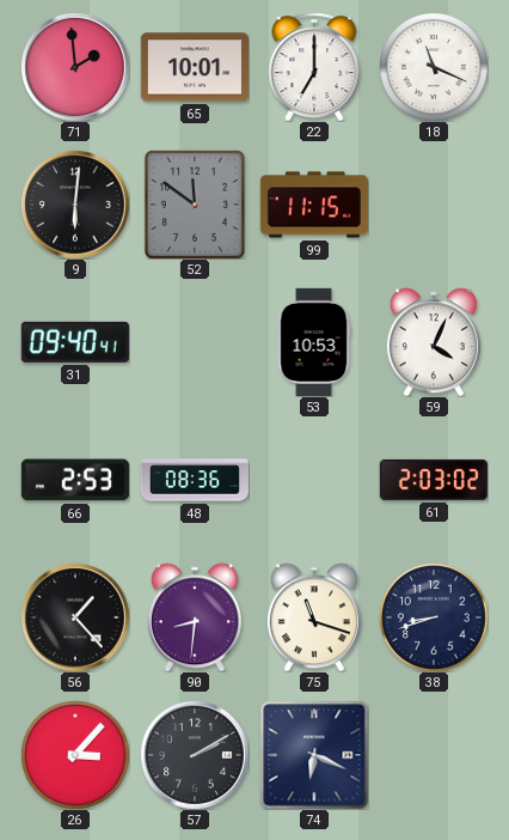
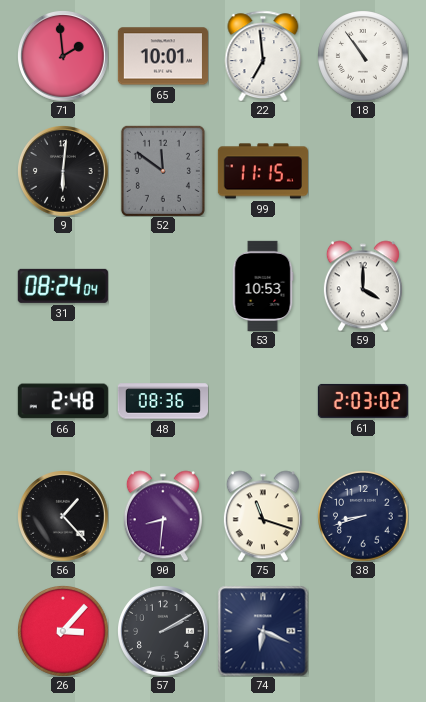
22: 7:00 -> 6:59 (263, 56)
18: 11:19 -> 10:54 (363, 56)
31: 09:40 -> 08:24 (63, 286)
59: 4:04 -> 4:00 (363, 286)
66: 2:53 -> 2:48 (63, 401)
